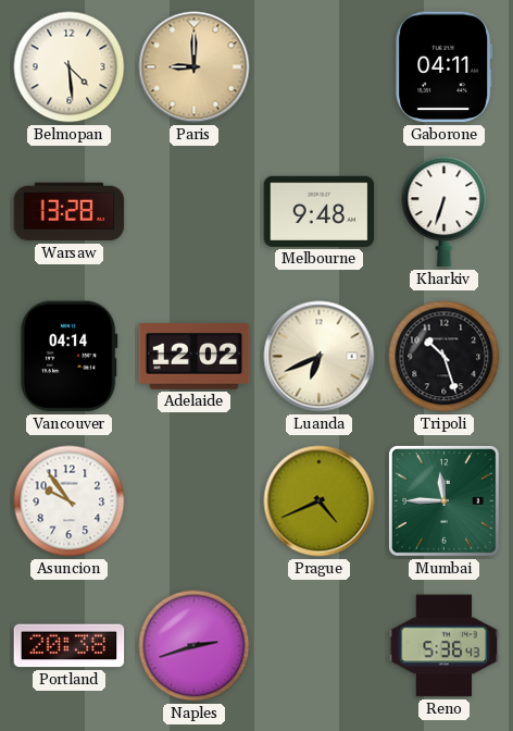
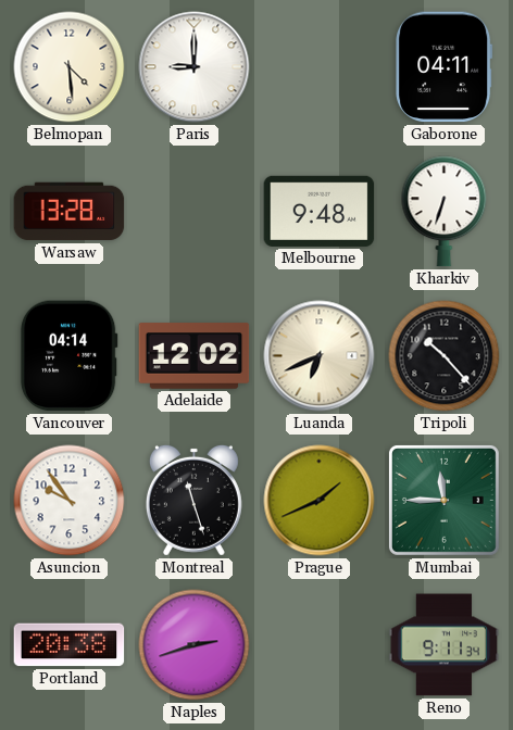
Paris dial: champagne -> white (195, 67)
Tripoli: 10:27 -> 10:23 (445, 356)
Montreal: none -> 11:27 (193, 500)
Prague: 4:41 -> 1:41 (320, 501)
Reno: 5:36 -> 9:11 (445, 645)
